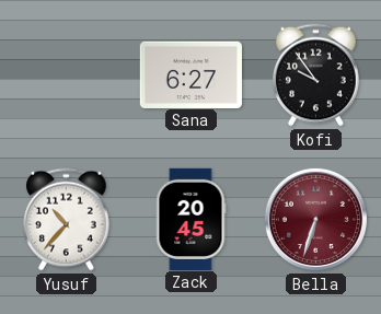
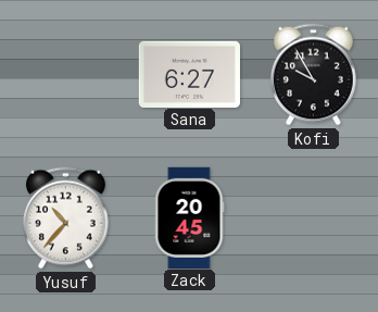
Kofi: 9:54 -> 9:55 (314, 75)
Bella: 6:33 -> none (315, 219)
